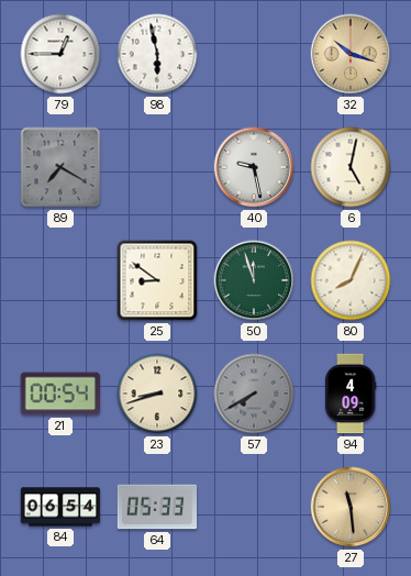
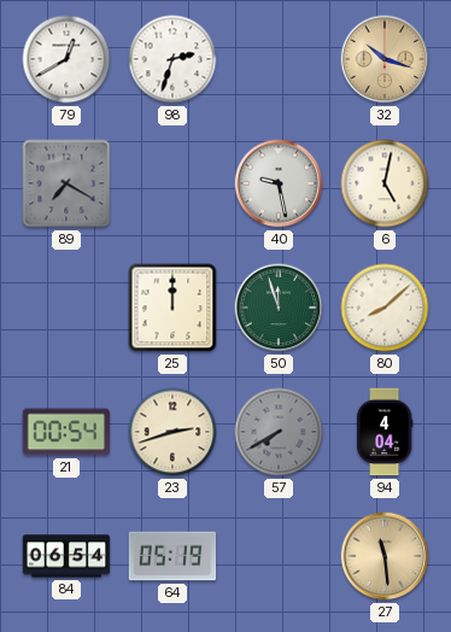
79: 12:45 -> 12:40 (66, 59)
98: 5:58 -> 2:33 (172, 59)
25: 8:51 -> 12:00 (172, 308)
80: 8:04 -> 8:08 (385, 308)
23: 8:42 -> 2:42 (172, 432)
94: 4:09 -> 4:04 (385, 432)
64: 05:33 -> 05:19 (172, 556)
